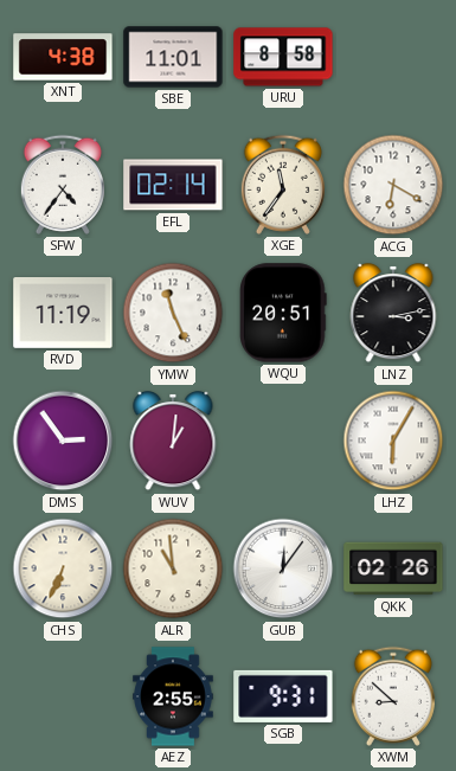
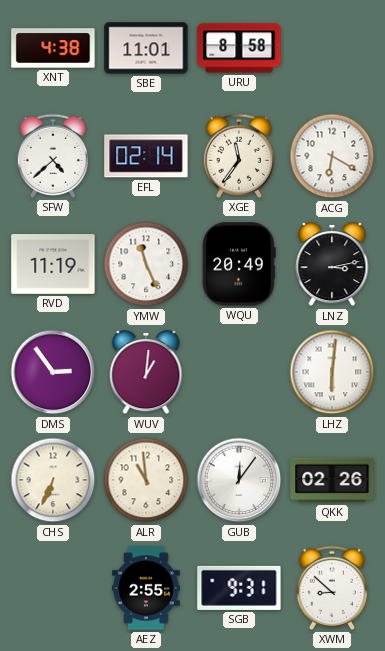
SFW: 4:36 -> 4:38 (53, 156)
WQU: 20:51 -> 20:49 (239, 264)
LHZ: 6:05 -> 6:01 (332, 372)
